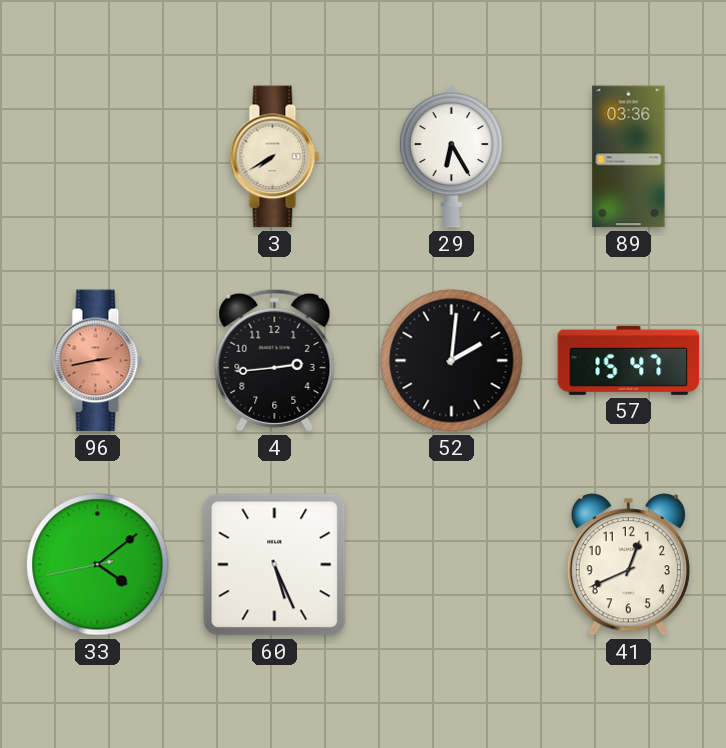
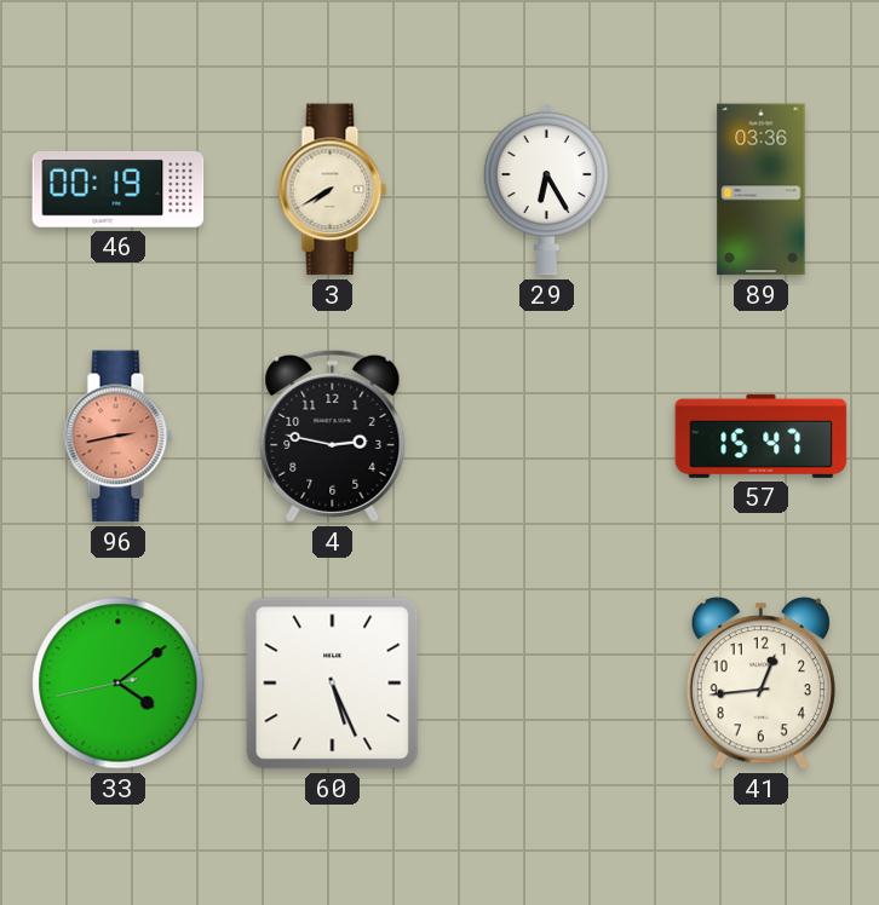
46: none -> 00:19 (119, 189)
4: 2:44 -> 2:47 (333, 436)
52: 2:01 -> none (452, 361)
41: 12:41 -> 12:44 (760, 684)
